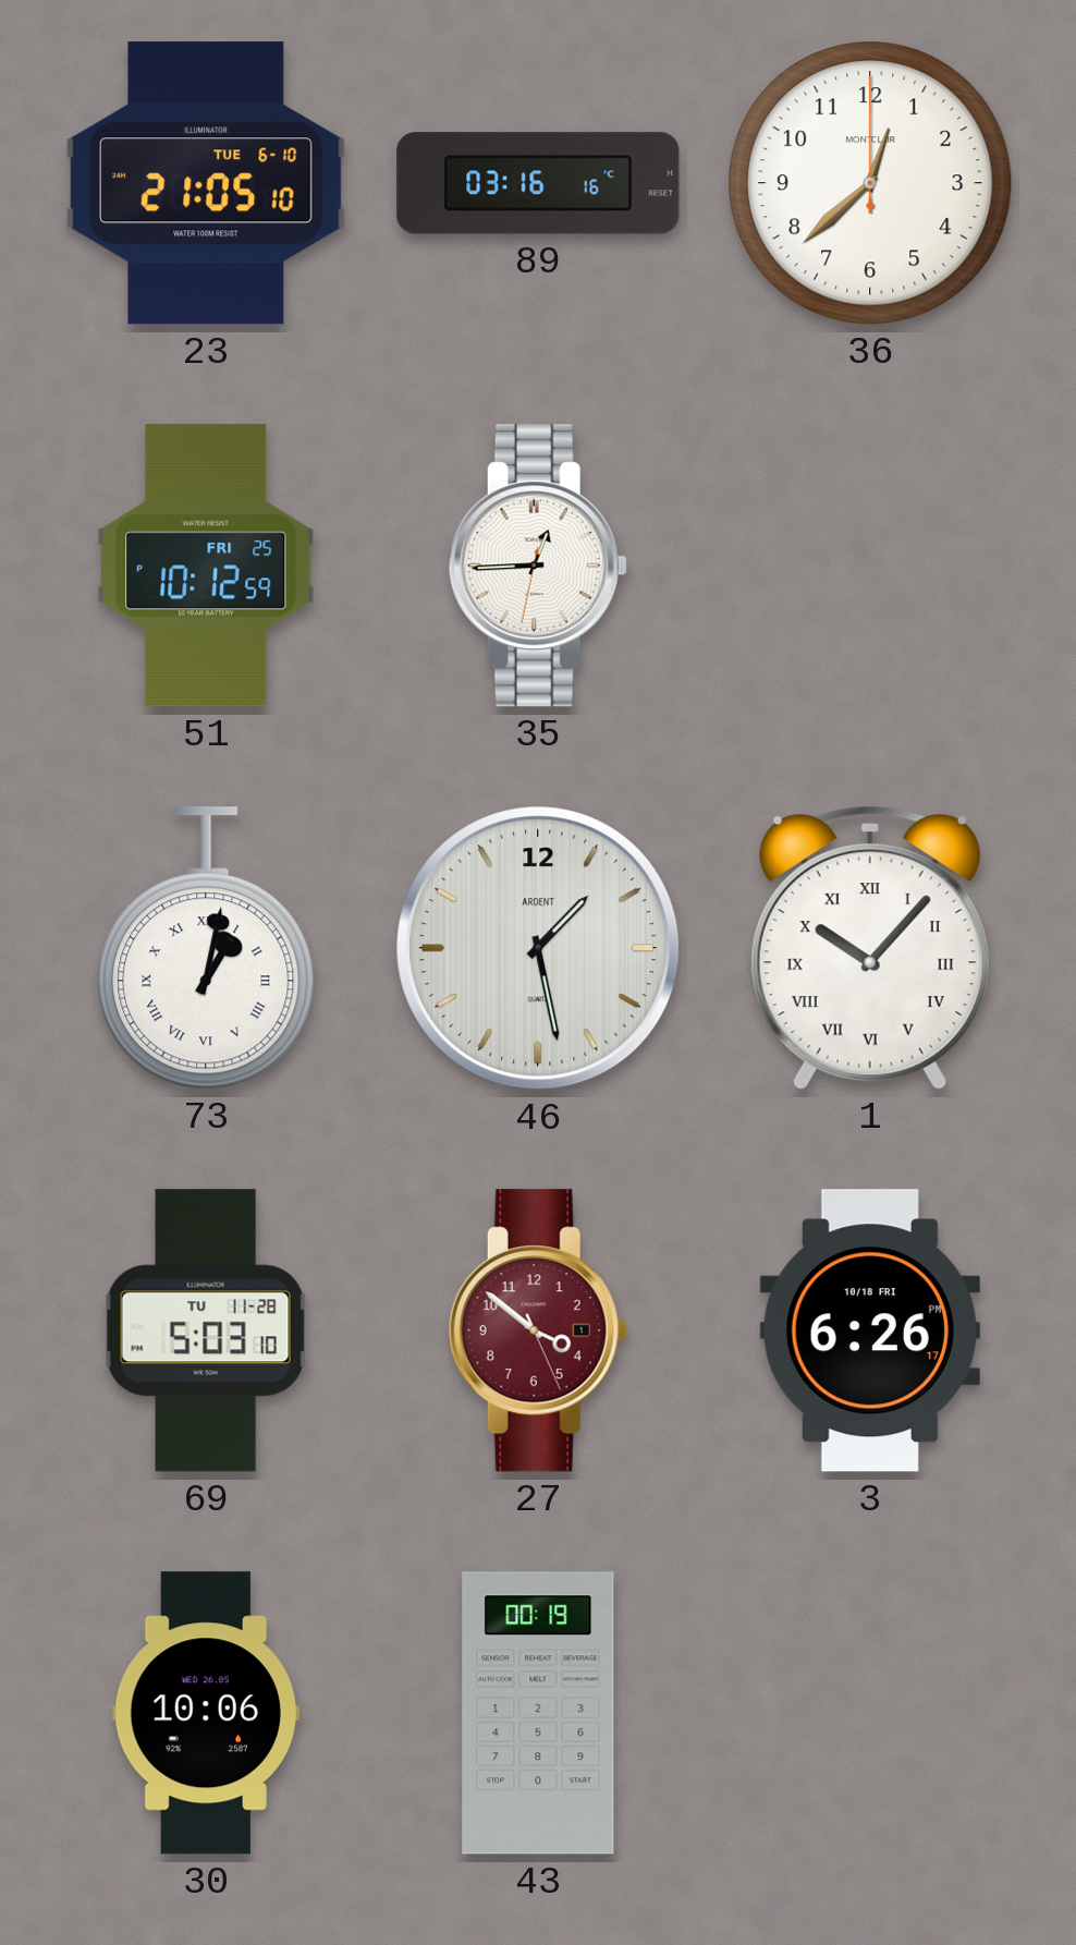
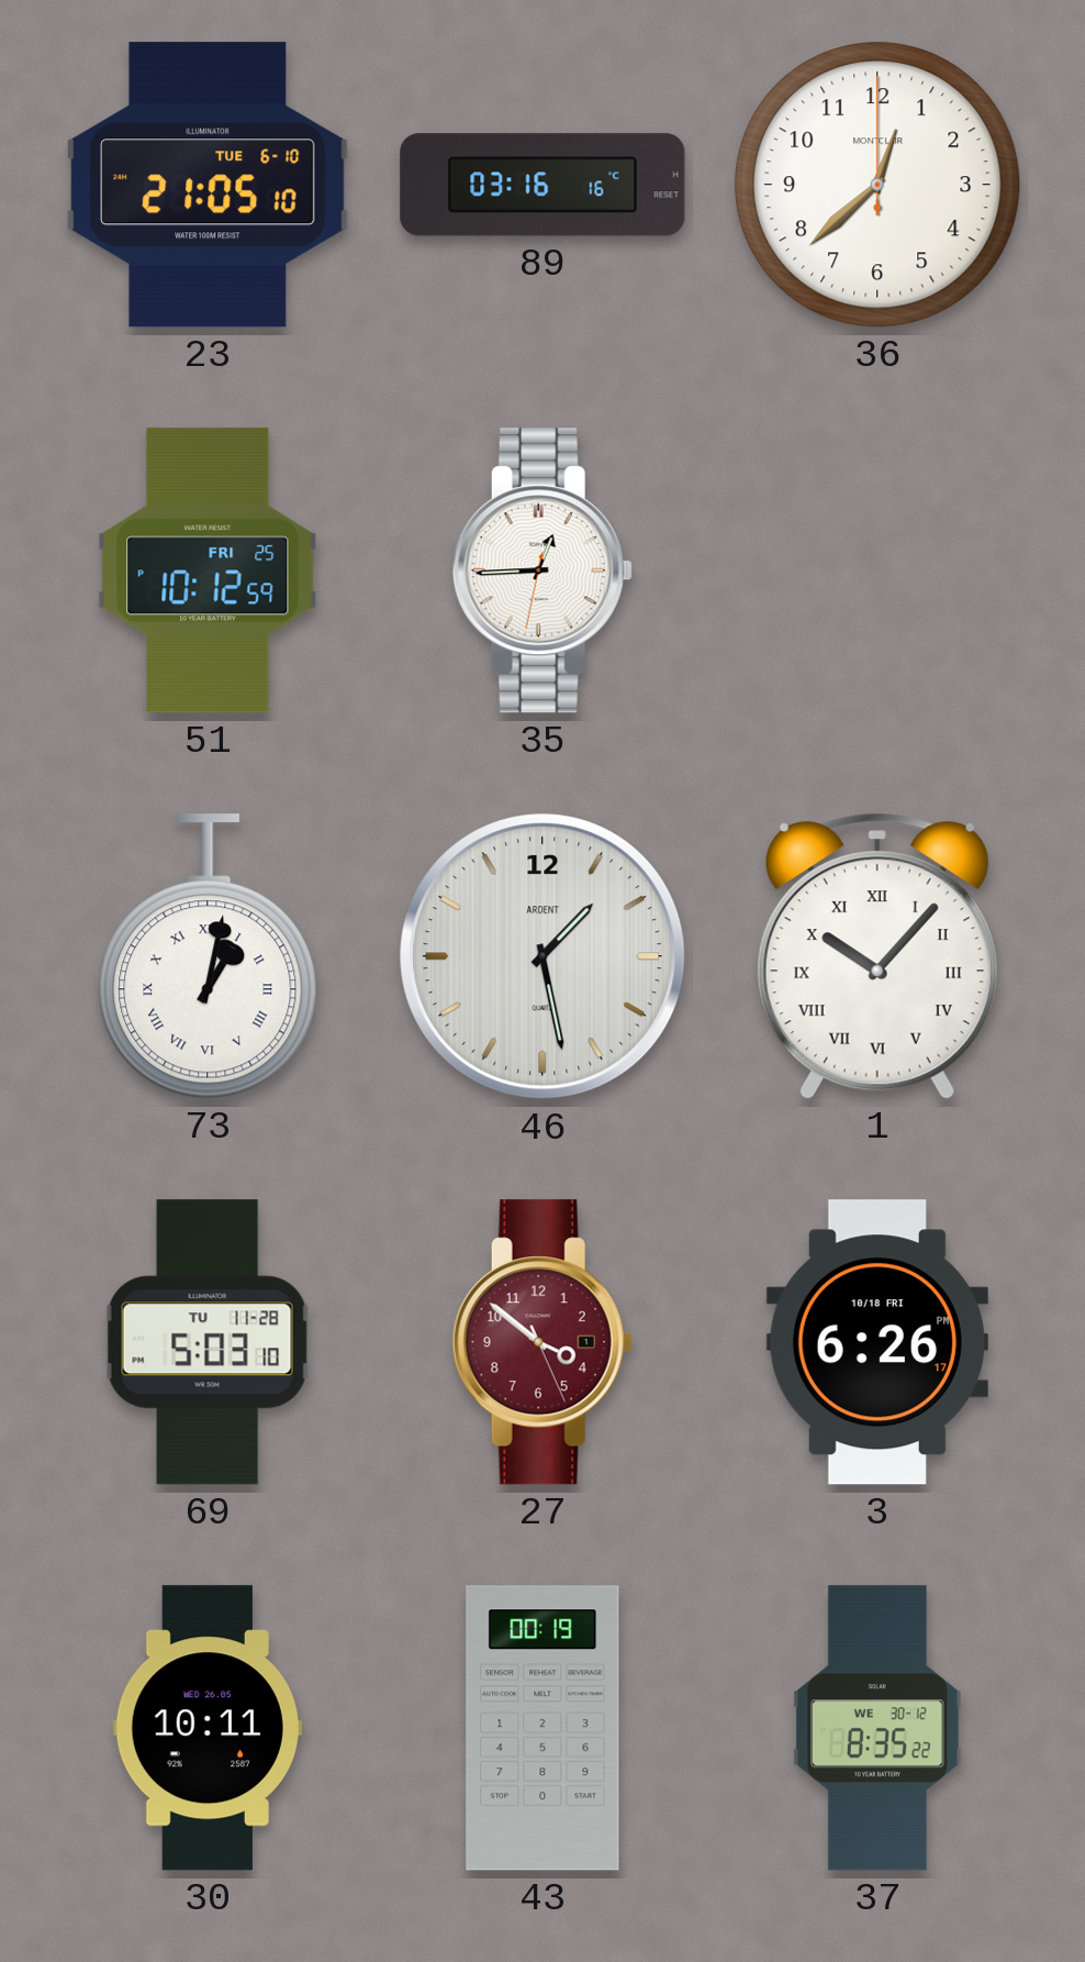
30: 10:06 -> 10:11 (208, 1728)
37: none -> 8:35 (879, 1728)
